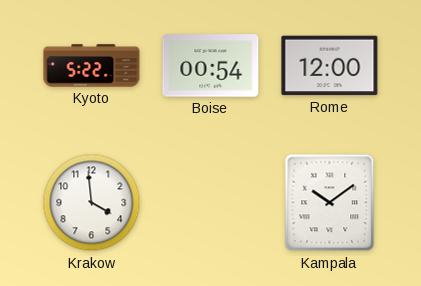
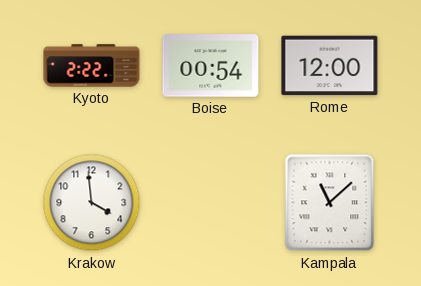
Kyoto: 5:22 -> 2:22 (92, 66)
Kampala: 10:09 -> 11:08 (330, 203)
